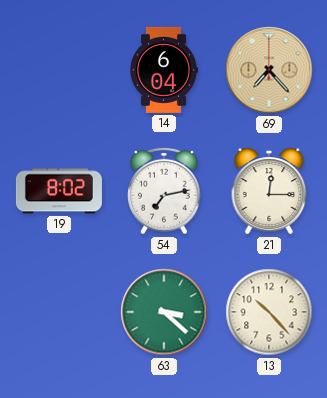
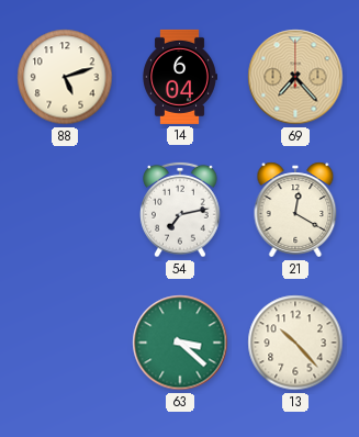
88: none -> 5:12 (65, 77)
19: 8:02 -> none (59, 191)
21: 12:15 -> 12:20 (295, 210)
